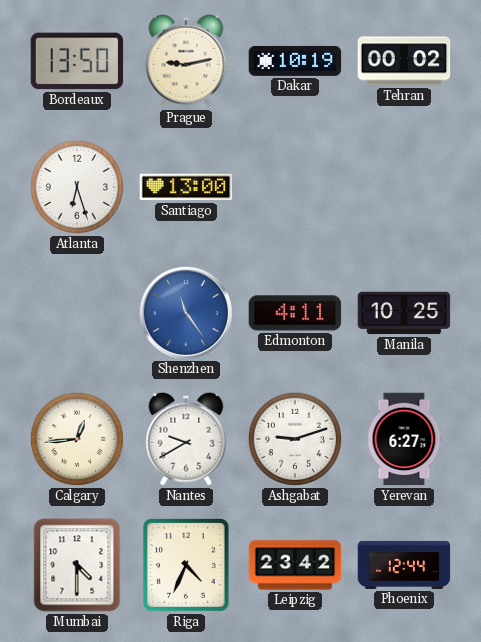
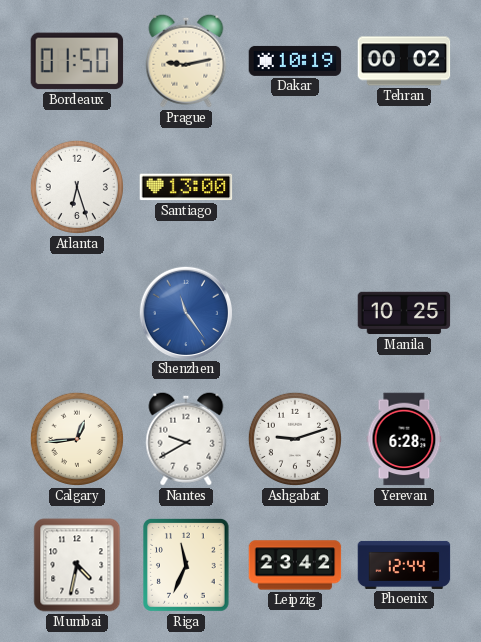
Bordeaux: 13:50 -> 01:50 (77, 61)
Edmonton: 4:11 -> none (295, 313)
Yerevan: 6:27 -> 6:28 (404, 439)
Mumbai: 4:30 -> 4:32 (77, 565)
Riga: 4:34 -> 11:34 (187, 566)
